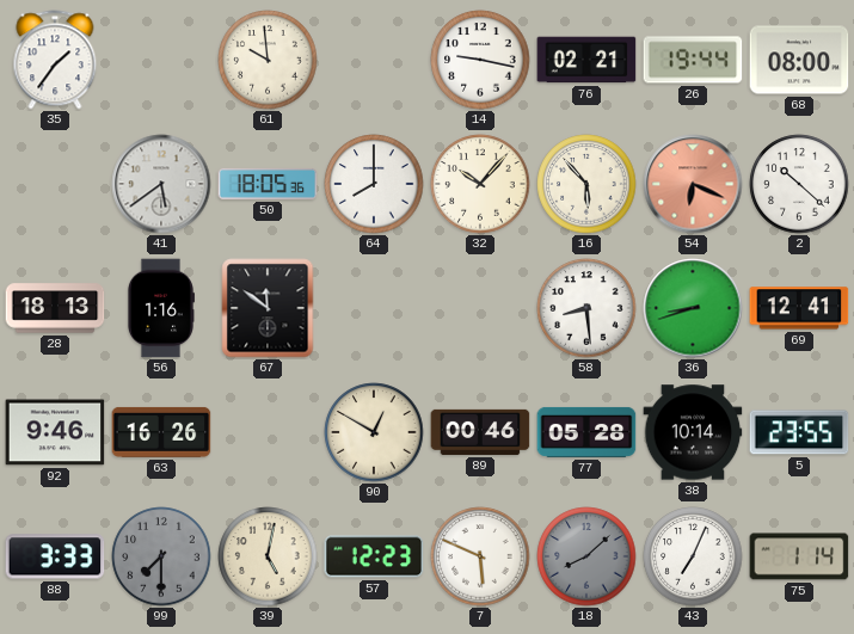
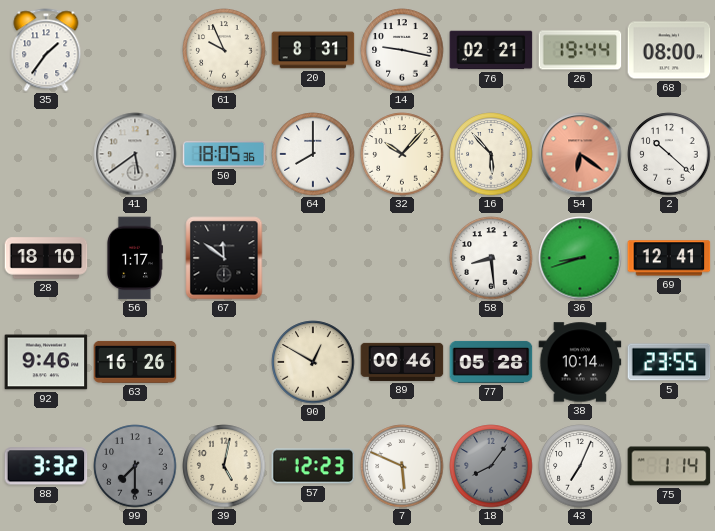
61: 9:59 -> 9:56 (224, 50)
20: none -> 8:31 (313, 50)
54: 6:19 -> 6:21 (580, 154)
28: 18:13 -> 18:10 (46, 258)
56: 1:16 -> 1:17 (134, 258)
88: 3:33 -> 3:32 (46, 466)
18: 8:08 -> 8:06 (491, 466)
